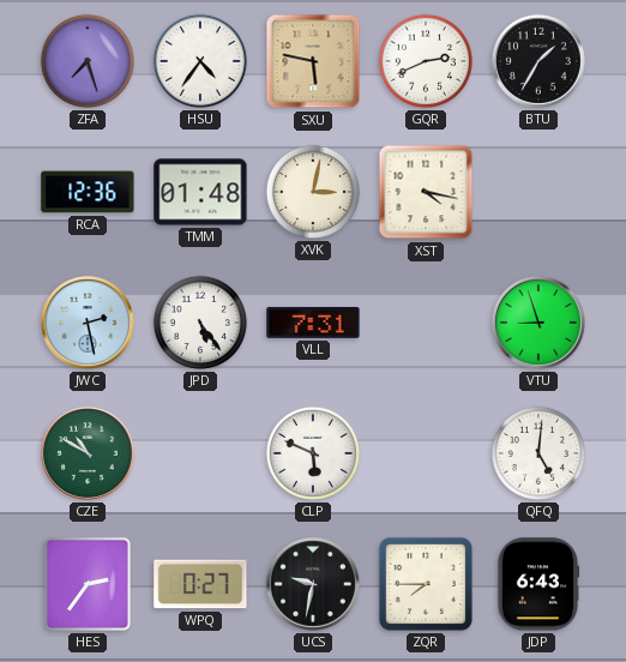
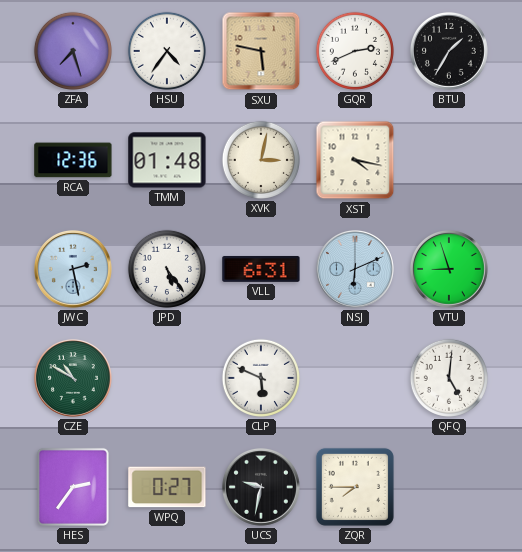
VLL: 7:31 -> 6:31 (261, 269)
NSJ: none -> 6:11 (355, 269)
JDP: 6:43 -> none (538, 584)
